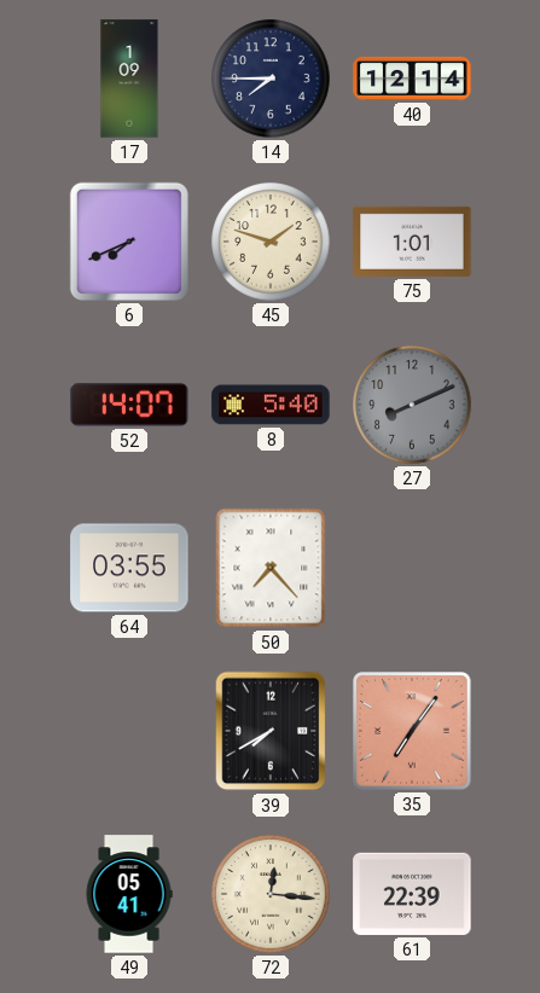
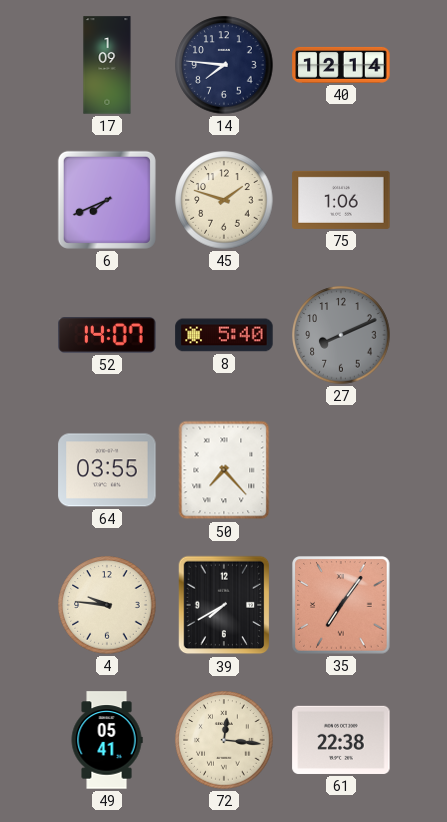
14: 7:45 -> 7:46 (224, 65)
75: 1:01 -> 1:06 (341, 200)
4: none -> 9:46 (107, 605)
61: 22:39 -> 22:38 (341, 740)
